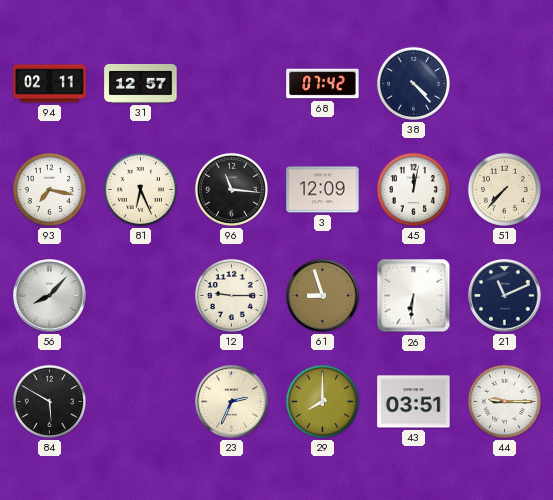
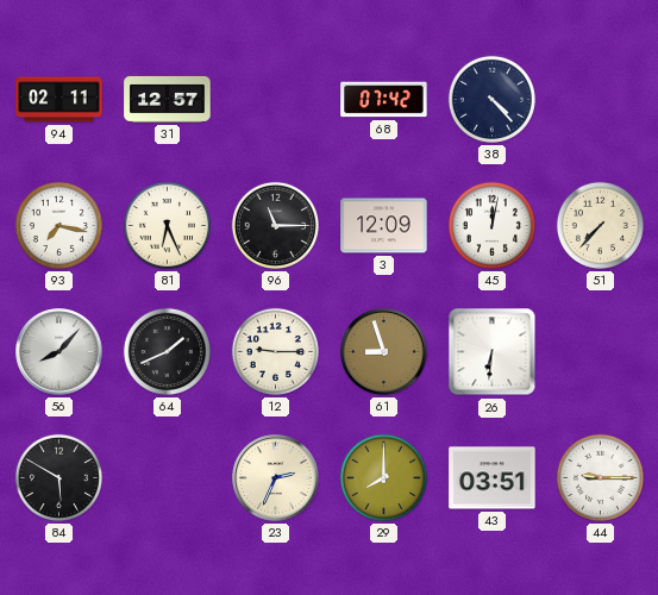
96: 11:16 -> 11:15 (275, 225)
64: none -> 1:41 (167, 351)
21: 11:11 -> none (505, 296)
